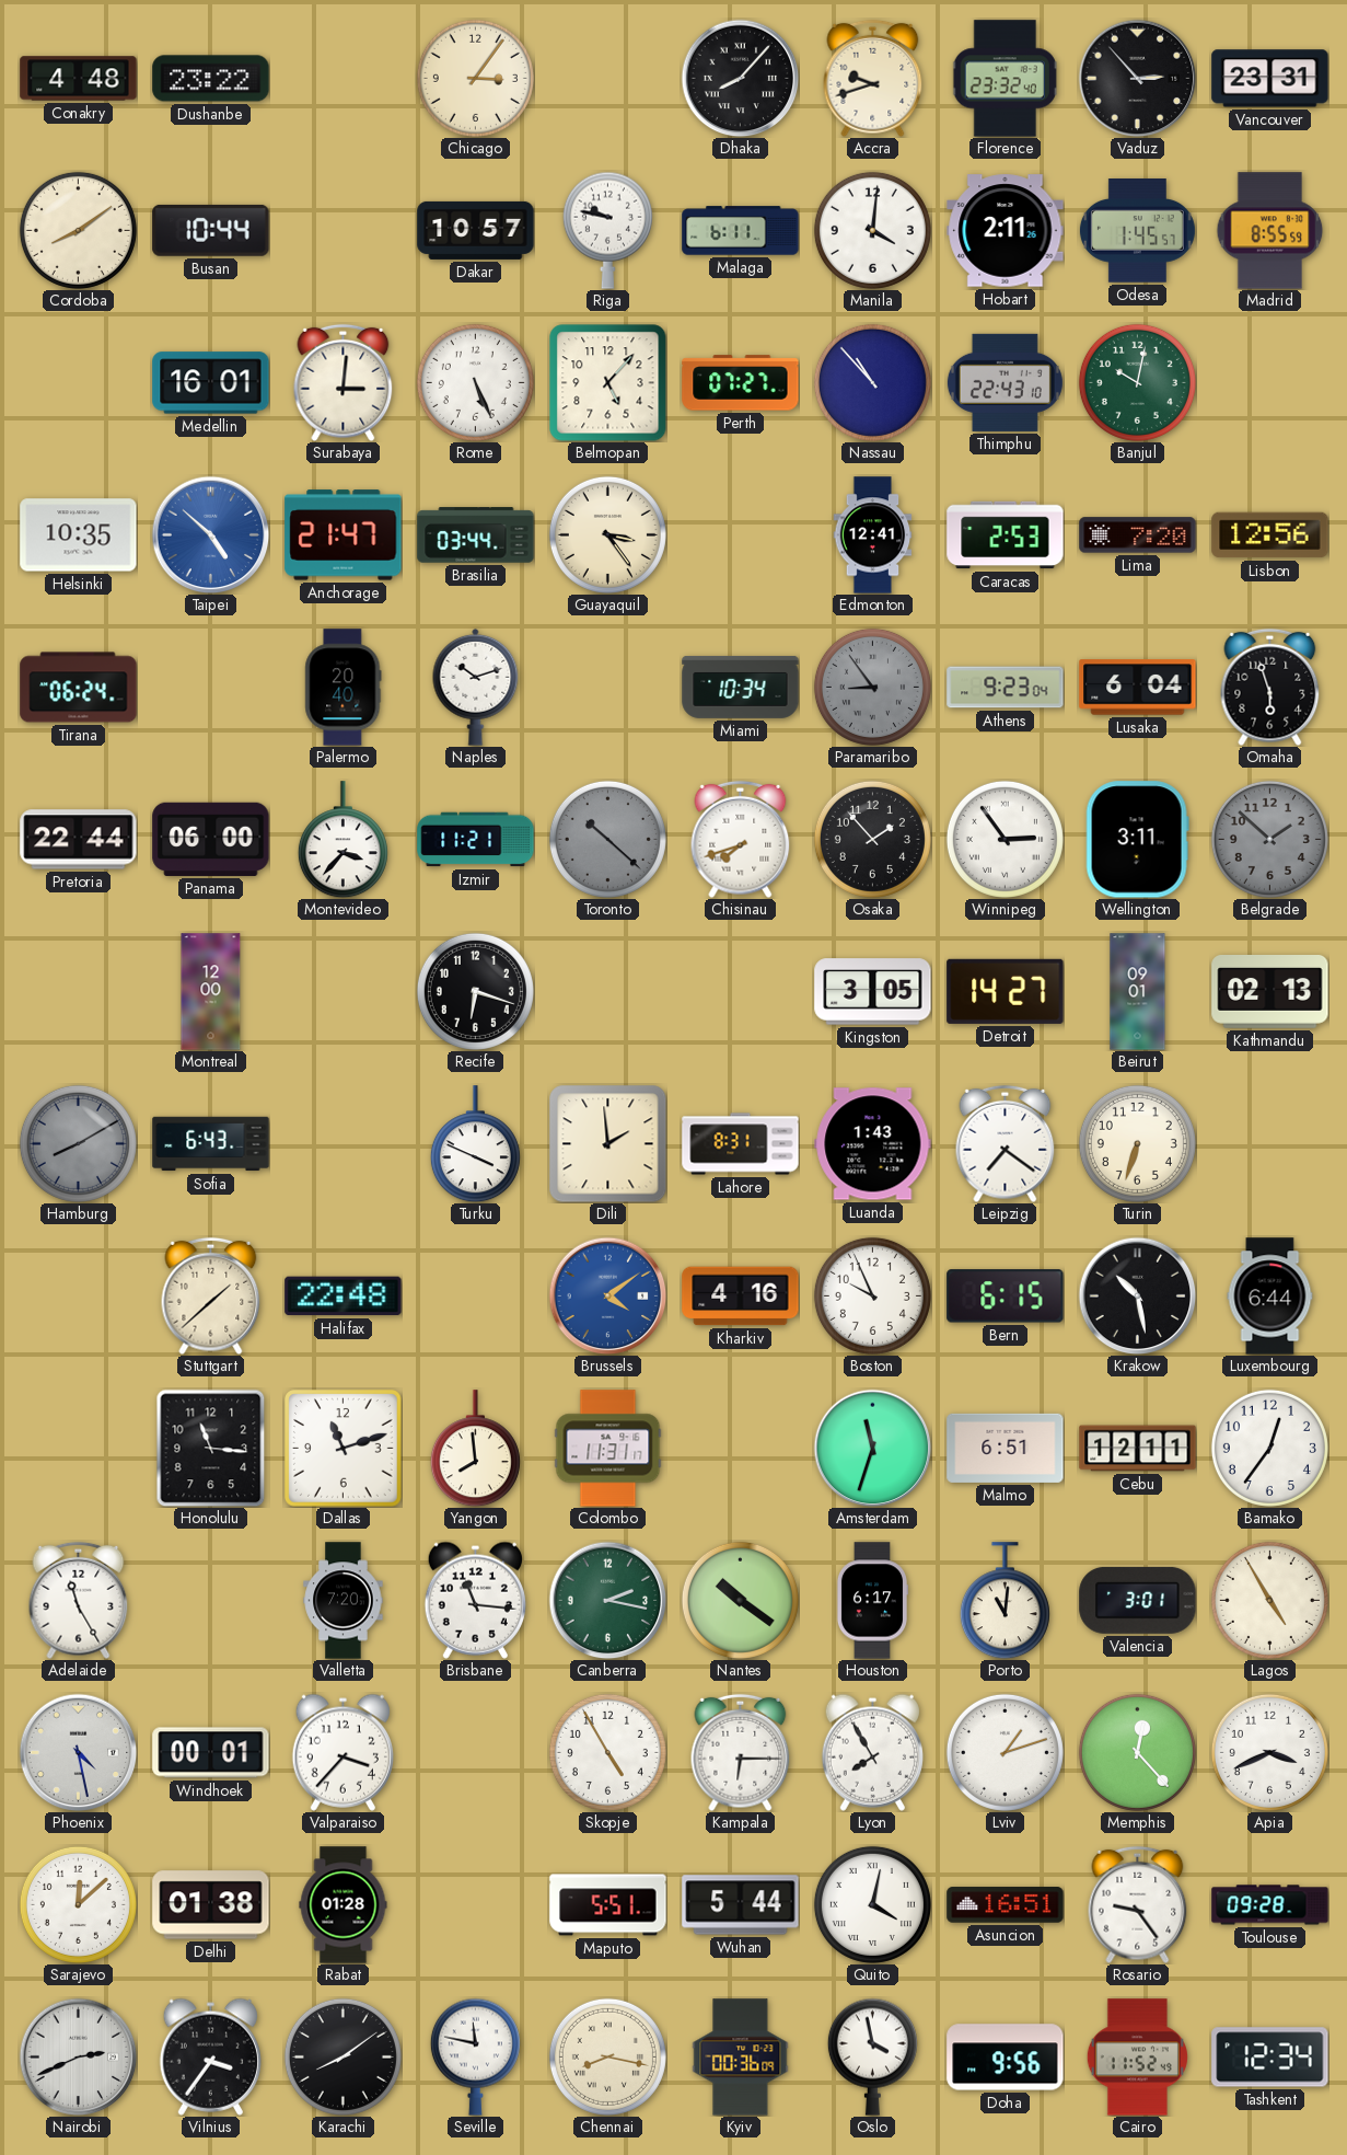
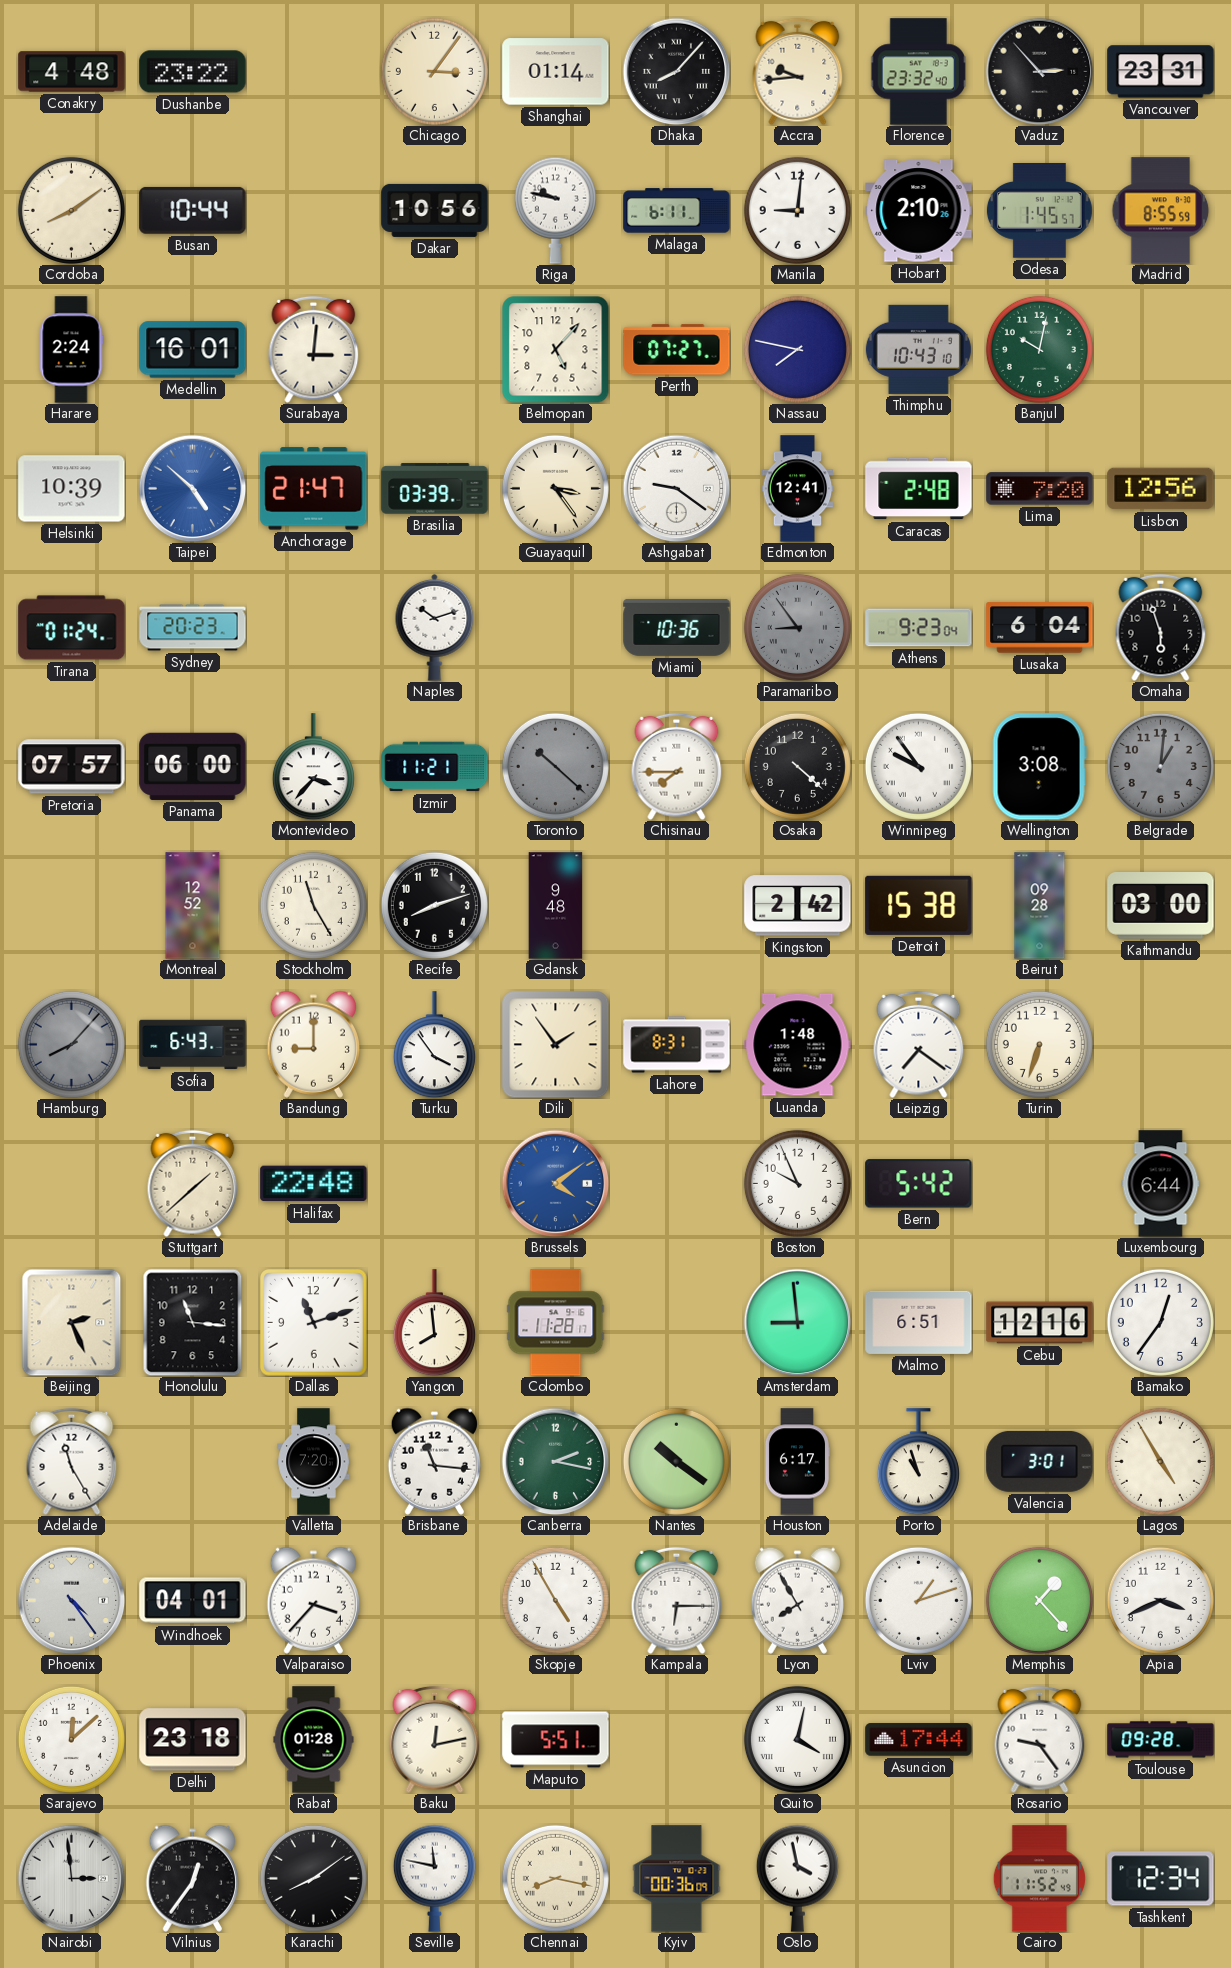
Shanghai: none -> 01:14 (556, 72)
Accra: 9:42 -> 9:44 (798, 71)
Dakar: 10:57 -> 10:56 (435, 210)
Manila: 4:01 -> 9:01 (797, 210)
Hobart: 2:11 -> 2:10 (919, 211)
Harare: none -> 2:24 (71, 350)
Rome: 5:26 -> none (475, 382)
Nassau: 10:53 -> 7:47 (797, 349)
Thimphu: 22:43 -> 10:43 (918, 349)
Helsinki: 10:35 -> 10:39 (72, 489)
Brasilia: 03:44 -> 03:39 (435, 489)
Ashgabat: none -> 9:21 (676, 488)
Caracas: 2:53 -> 2:48 (919, 489)
Tirana: 06:24 -> 01:24 (72, 628)
Sydney: none -> 20:23 (193, 628)
Palermo: 20:40 -> none (344, 688)
Miami: 10:34 -> 10:36 (677, 627)
Pretoria: 22:44 -> 07:57 (72, 767)
Chisinau: 7:42 -> 7:45 (677, 766)
Osaka: 1:53 -> 4:22 (797, 766)
Winnipeg: 2:54 -> 9:54 (918, 766)
Wellington: 3:11 -> 3:08 (1039, 767)
Belgrade: 1:52 -> 1:01 (1160, 766)
Montreal: 12:00 -> 12:52 (193, 906)
Stockholm: none -> 11:25 (313, 905)
Recife: 6:18 -> 8:12 (434, 905)
Gdansk: none -> 9:48 (556, 906)
Kingston: 3:05 -> 2:42 (798, 906)
Detroit: 14:27 -> 15:38 (919, 905)
Beirut: 09:01 -> 09:28 (1040, 906)
Kathmandu: 02:13 -> 03:00 (1161, 906)
Hamburg: 8:10 -> 8:07 (71, 1044)
Bandung: none -> 9:00 (313, 1044)
Turku: 3:49 -> 3:54 (434, 1045)
Dili: 1:59 -> 1:54 (555, 1044)
Luanda: 1:43 -> 1:48 (798, 1045)
Kharkiv: 4:16 -> none (741, 1297)
Bern: 6:15 -> 5:42 (919, 1184)
Krakow: 10:28 -> none (1137, 1295)
Beijing: none -> 2:26 (72, 1322)
Colombo: 11:31 -> 11:28 (556, 1323)
Amsterdam: 11:33 -> 8:59 (797, 1322)
Cebu: 12:11 -> 12:16 (1040, 1323)
Porto: 11:01 -> 10:57 (918, 1462)
Phoenix: 4:28 -> 4:24 (71, 1600)
Windhoek: 00:01 -> 04:01 (193, 1601)
Memphis: 12:23 -> 1:23 (1039, 1600)
Delhi: 01:38 -> 23:18 (193, 1740)
Baku: none -> 12:13 (435, 1739)
Wuhan: 5:44 -> none (741, 1905)
Asuncion: 16:51 -> 17:44 (919, 1740)
Nairobi: 2:41 -> 2:59 (71, 1878)
Vilnius: 3:36 -> 12:36 (192, 1878)
Doha: 9:56 -> none (1006, 2058)
